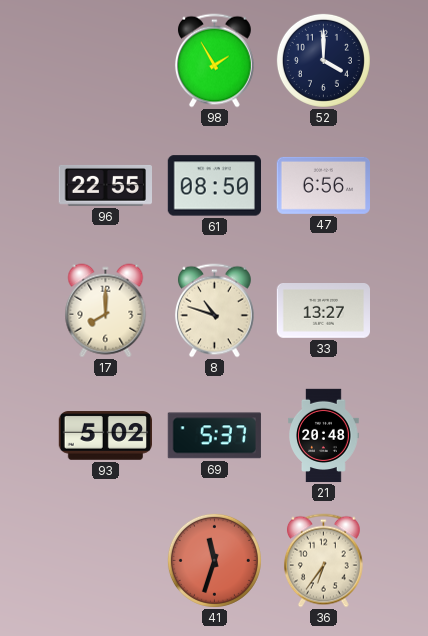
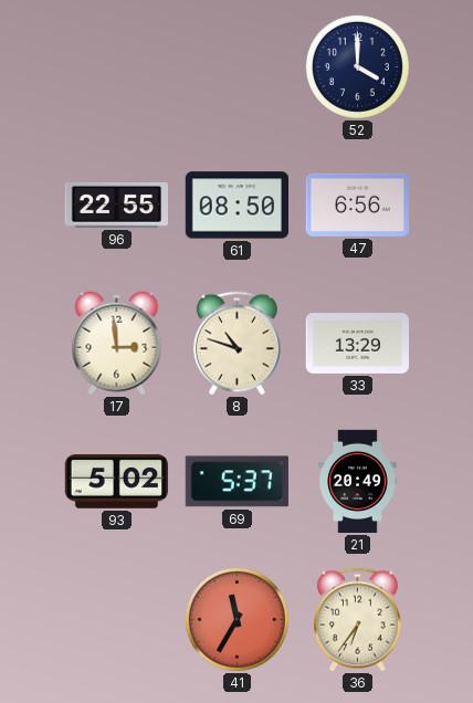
98: 1:55 -> none (214, 61)
17: 8:00 -> 2:59 (117, 344)
33: 13:27 -> 13:29 (357, 344)
21: 20:48 -> 20:49 (358, 482)
41: 11:33 -> 11:35 (236, 619)
